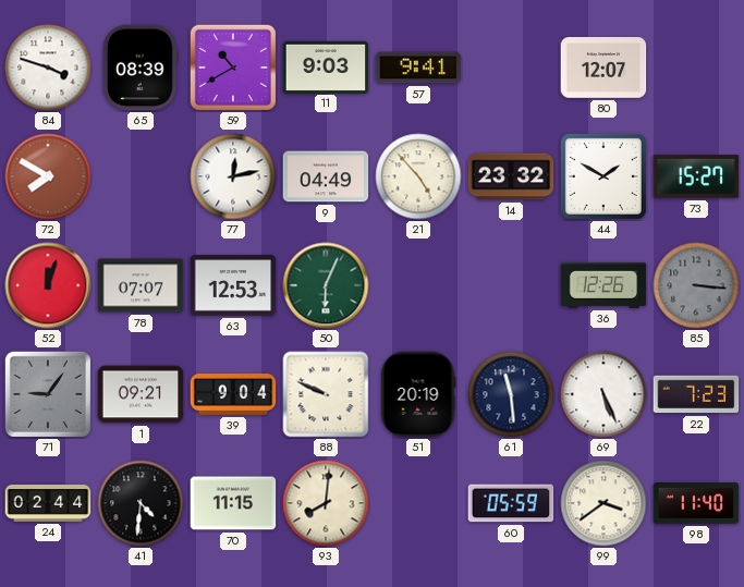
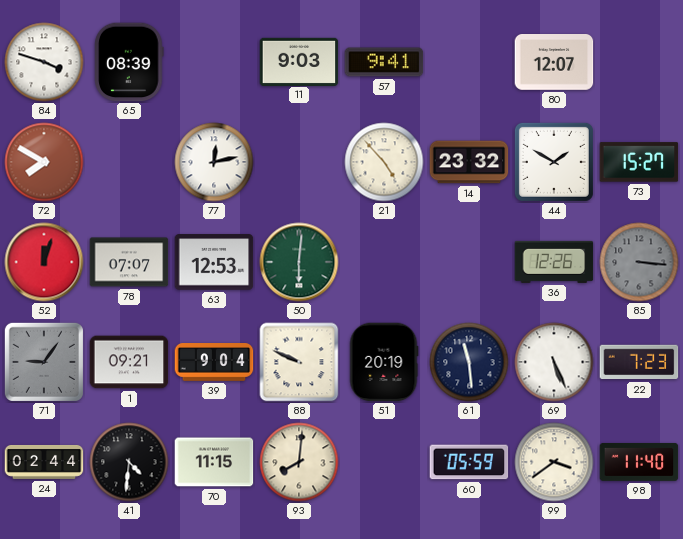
59: 10:40 -> none (233, 68)
9: 04:49 -> none (326, 176)
50: 6:04 -> 6:01 (299, 262)
